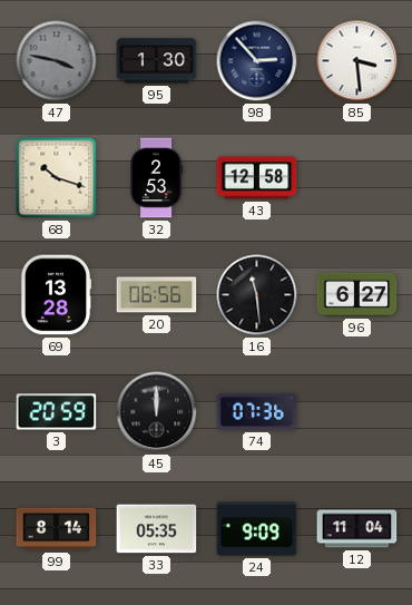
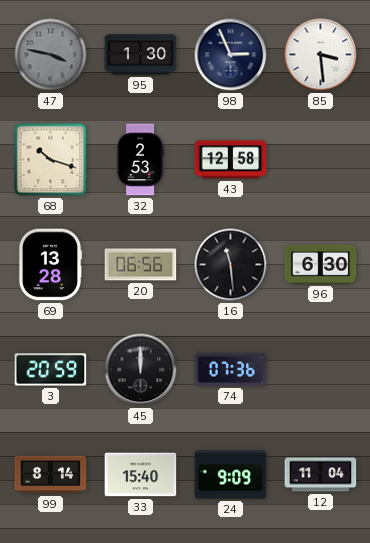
98: 2:53 -> 2:56 (231, 55)
96: 6:27 -> 6:30 (321, 264)
33: 05:35 -> 15:40 (141, 475)
